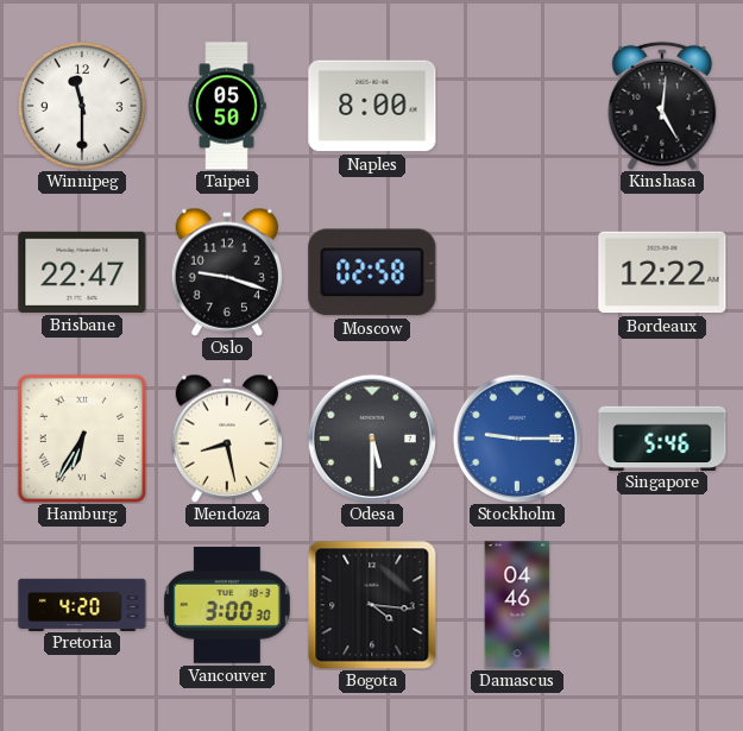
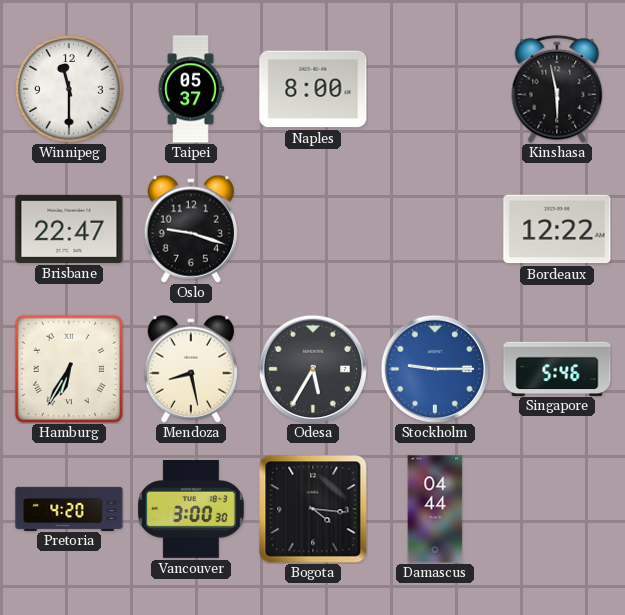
Taipei: 05:50 -> 05:37 (191, 89)
Kinshasa: 5:01 -> 5:58 (557, 89)
Moscow: 02:58 -> none (372, 272)
Odesa: 5:30 -> 5:35 (312, 368)
Damascus: 04:46 -> 04:44 (435, 509)
